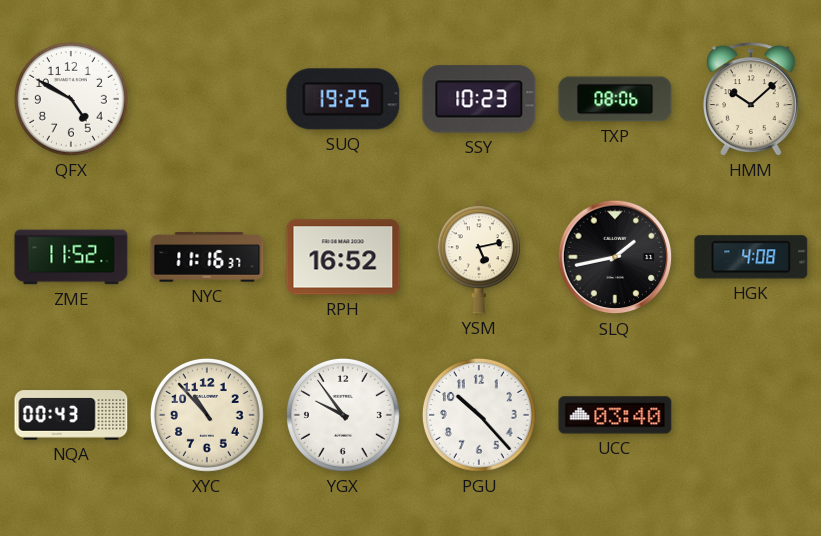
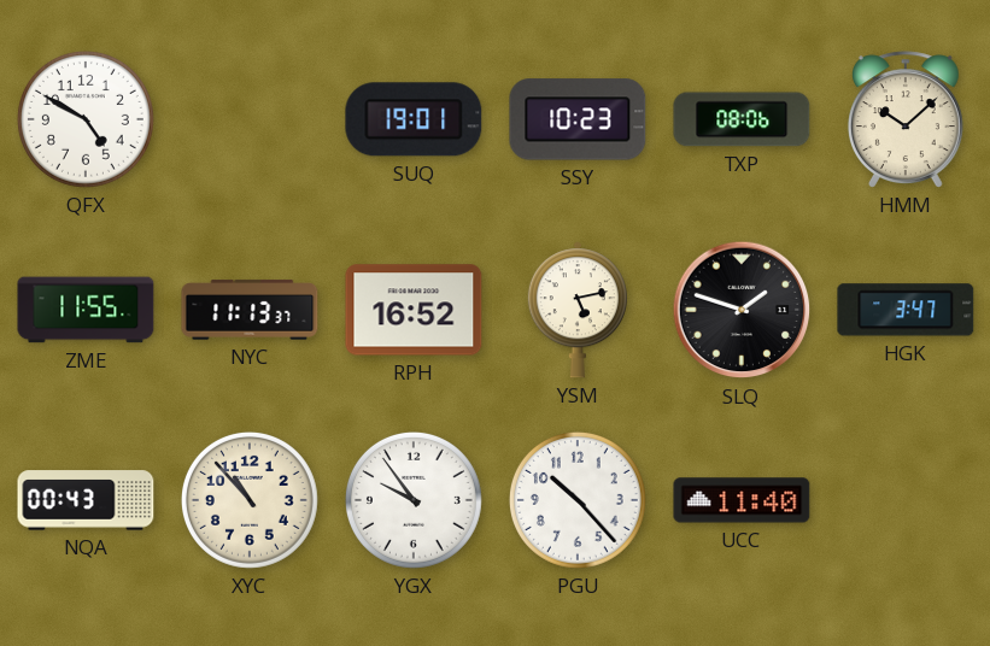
SUQ: 19:25 -> 19:01 (414, 119)
ZME: 11:52 -> 11:55 (86, 310)
NYC: 11:16 -> 11:13 (250, 310)
SLQ: 1:43 -> 1:48 (742, 310)
HGK: 4:08 -> 3:47 (906, 310)
UCC: 03:40 -> 11:40 (742, 500)
